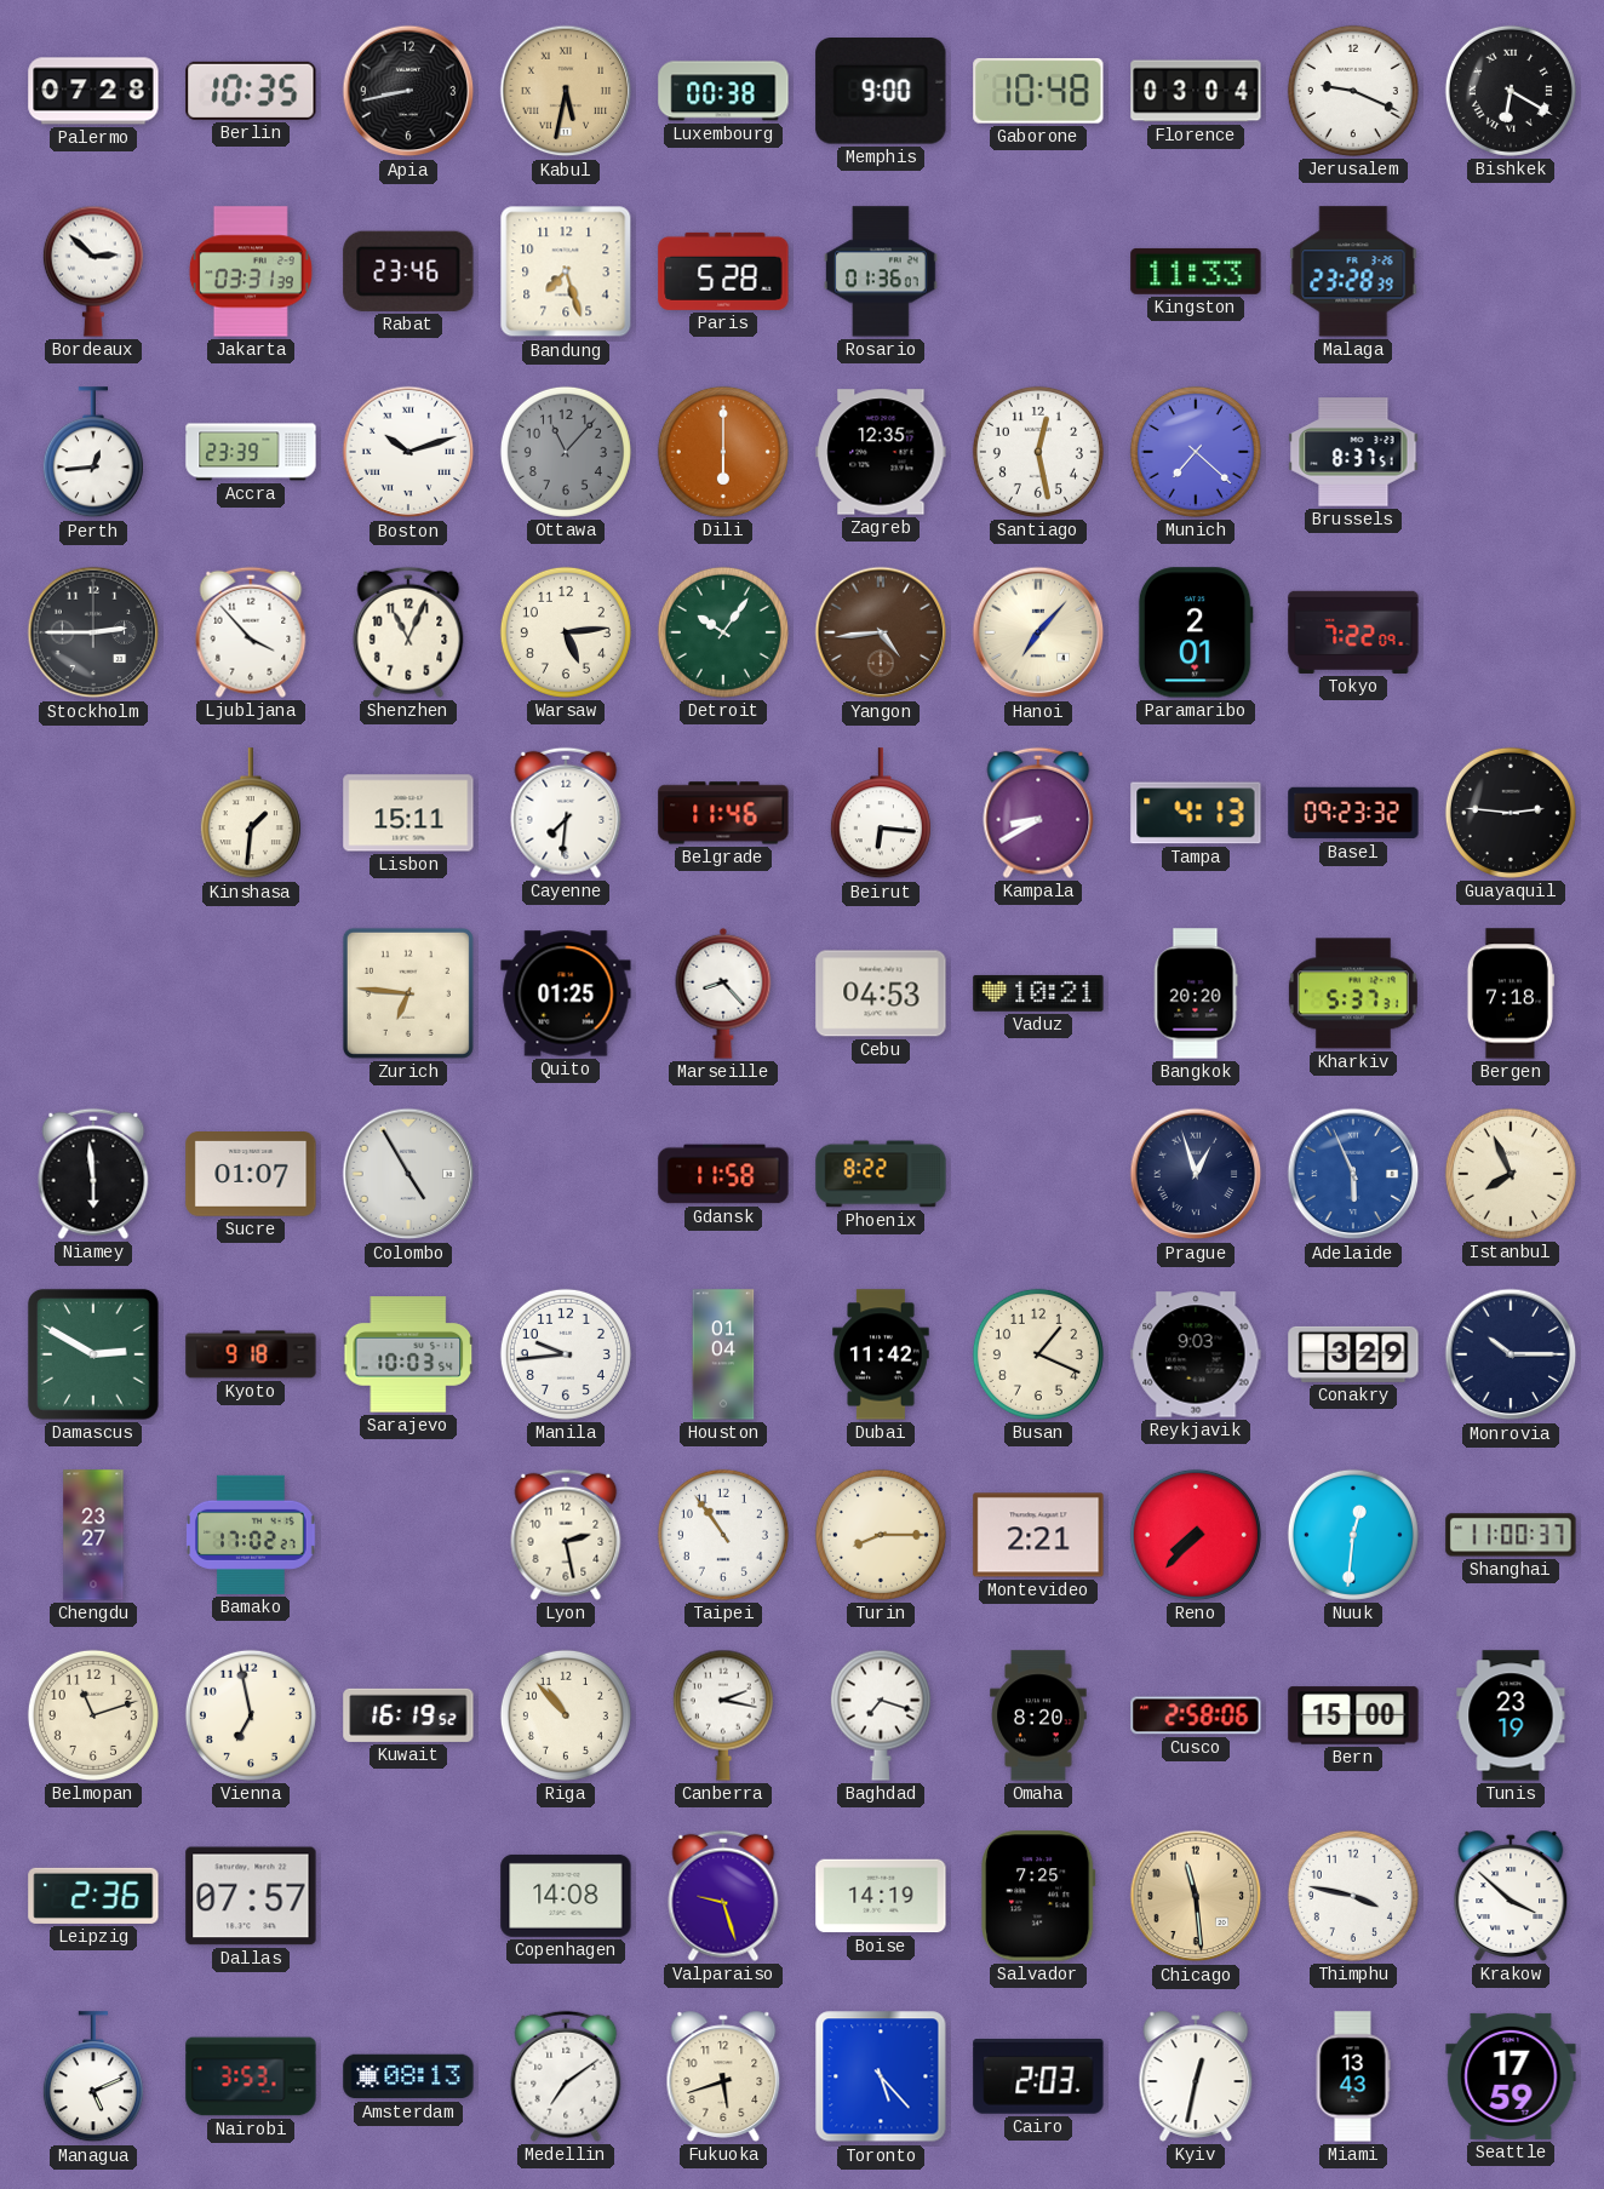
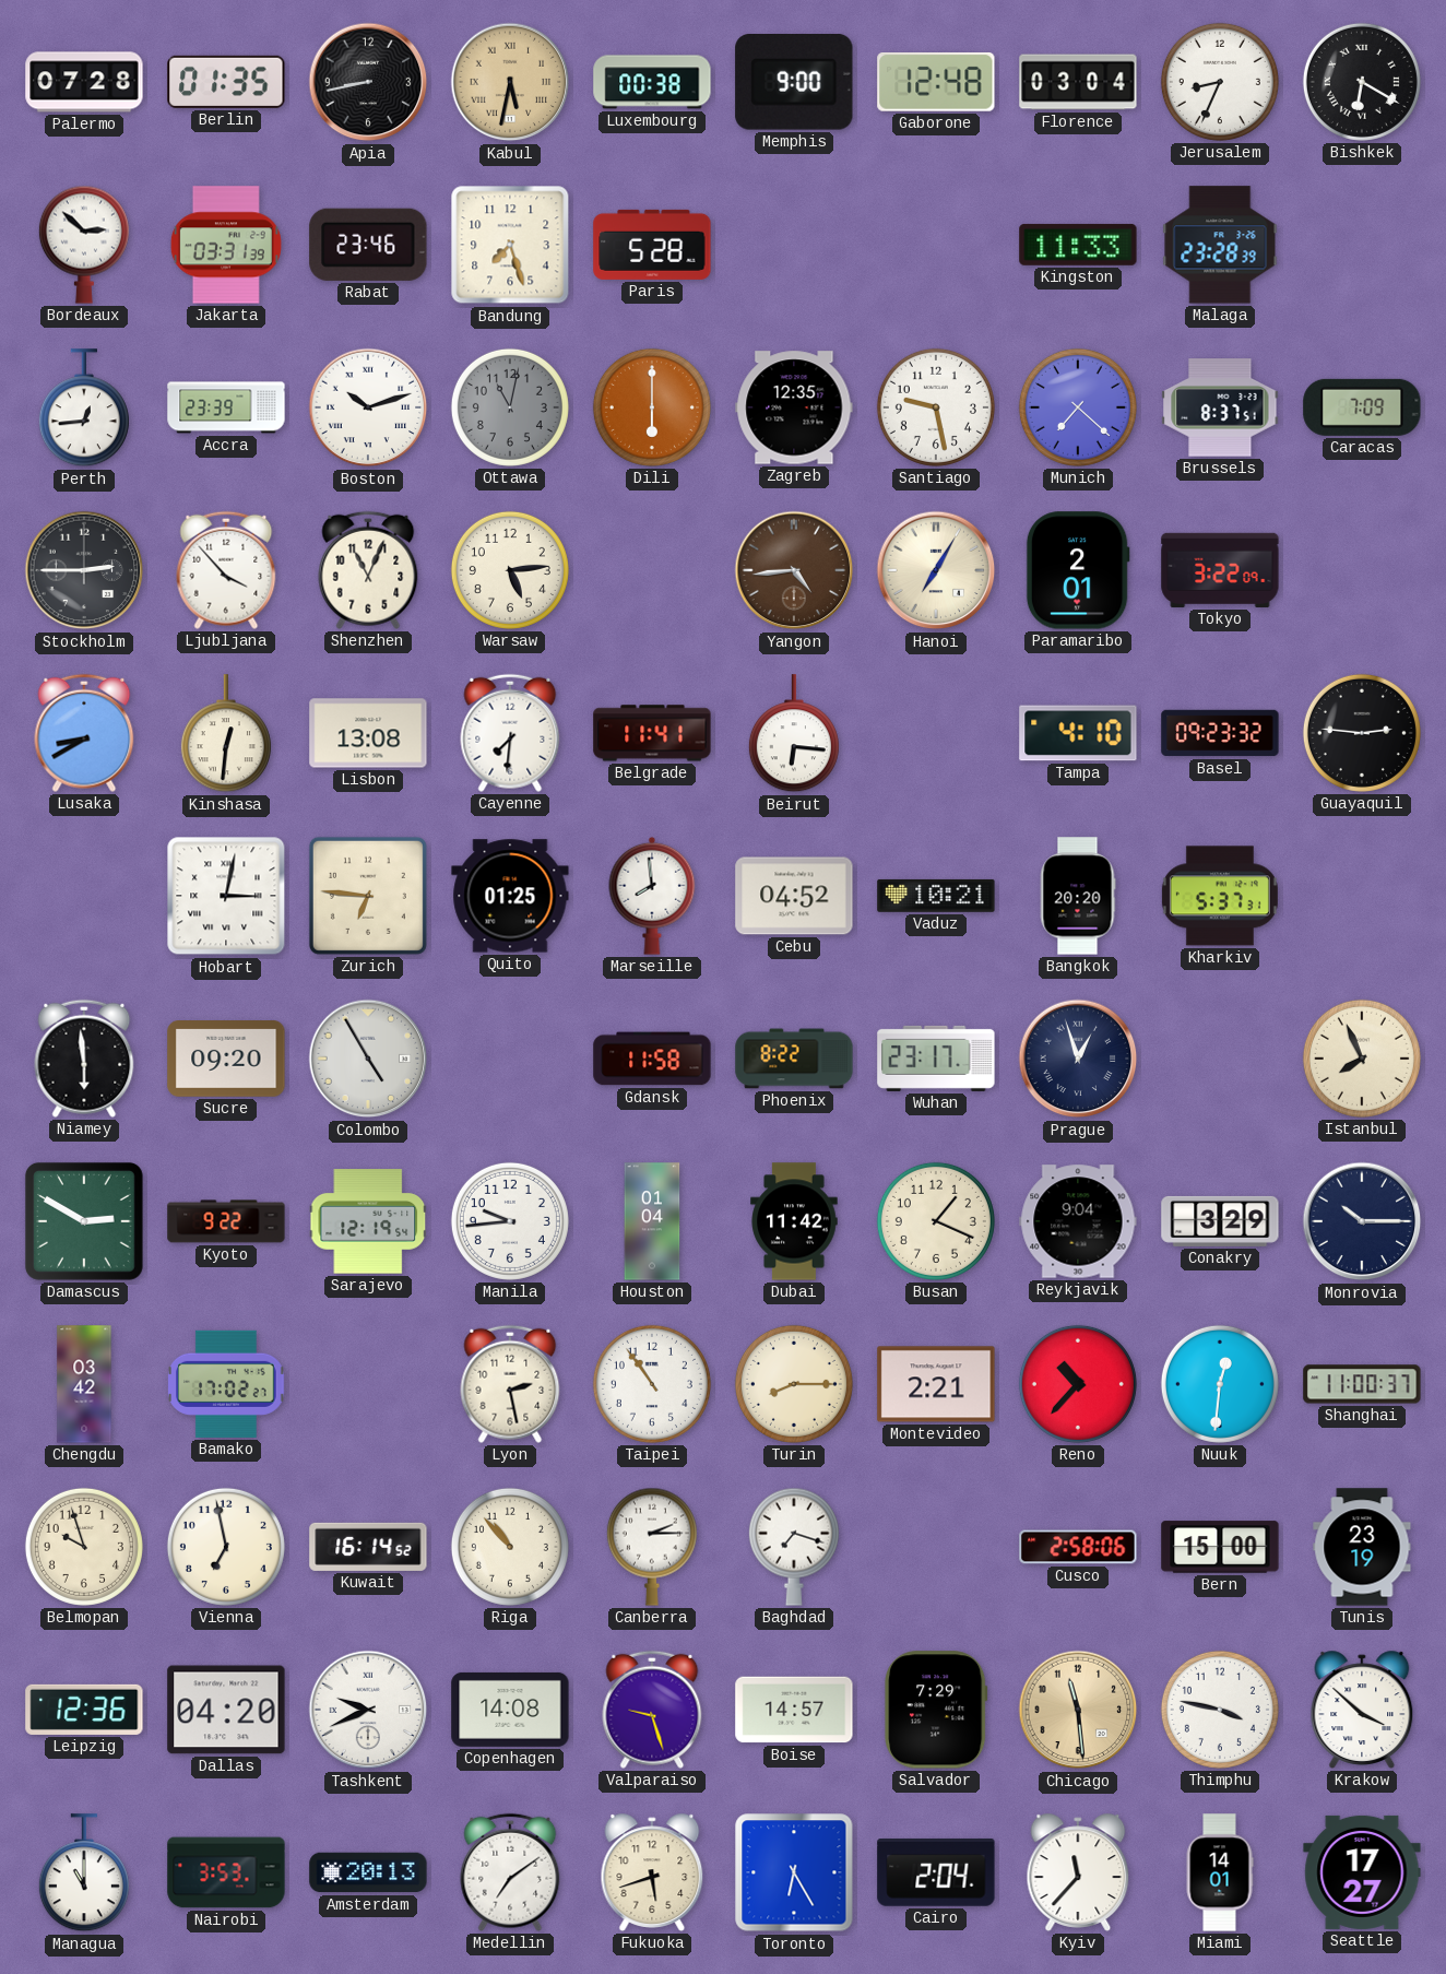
Berlin: 10:35 -> 01:35 (226, 82)
Gaborone: 10:48 -> 12:48 (936, 83)
Jerusalem: 9:19 -> 8:34 (1220, 82)
Rosario: 01:36 -> none (882, 271)
Ottawa: 11:07 -> 11:02 (510, 407)
Santiago: 12:28 -> 9:28 (936, 407)
Caracas: none -> 7:09 (1362, 407)
Detroit: 10:06 -> none (723, 632)
Hanoi: 7:07 -> 7:05 (936, 570)
Tokyo: 7:22 -> 3:22 (1220, 570)
Lusaka: none -> 8:40 (84, 733)
Kinshasa: 1:31 -> 12:31 (226, 734)
Lisbon: 15:11 -> 13:08 (368, 733)
Belgrade: 11:46 -> 11:41 (652, 733)
Kampala: 8:40 -> none (1038, 813)
Tampa: 4:13 -> 4:10 (1078, 733)
Hobart: none -> 3:02 (226, 896)
Marseille: 8:23 -> 7:59 (652, 896)
Cebu: 04:53 -> 04:52 (794, 896)
Bergen: 7:18 -> none (1510, 993)
Sucre: 01:07 -> 09:20 (226, 1060)
Wuhan: none -> 23:17 (936, 1059)
Adelaide: 5:56 -> none (1353, 1174)
Kyoto: 9:18 -> 9:22 (226, 1221)
Sarajevo: 10:03 -> 12:19 (368, 1221)
Reykjavik: 9:03 -> 9:04 (1078, 1221)
Chengdu: 23:27 -> 03:42 (84, 1384)
Reno: 7:37 -> 10:37 (1078, 1384)
Belmopan: 11:12 -> 9:57 (84, 1547)
Kuwait: 16:19 -> 16:14 (368, 1547)
Canberra: 2:17 -> 2:15 (652, 1547)
Omaha: 8:20 -> none (1038, 1715)
Leipzig: 2:36 -> 12:36 (84, 1710)
Dallas: 07:57 -> 04:20 (226, 1710)
Tashkent: none -> 9:41 (368, 1710)
Boise: 14:19 -> 14:57 (794, 1710)
Salvador: 7:25 -> 7:29 (936, 1710)
Managua: 5:11 -> 11:00 (84, 1873)
Amsterdam: 08:13 -> 20:13 (368, 1872)
Toronto: 5:23 -> 6:25 (794, 1872)
Cairo: 2:03 -> 2:04 (936, 1872)
Kyiv: 12:32 -> 11:37 (1078, 1872)
Miami: 13:43 -> 14:01 (1220, 1872)
Seattle: 17:59 -> 17:27 (1362, 1872)
